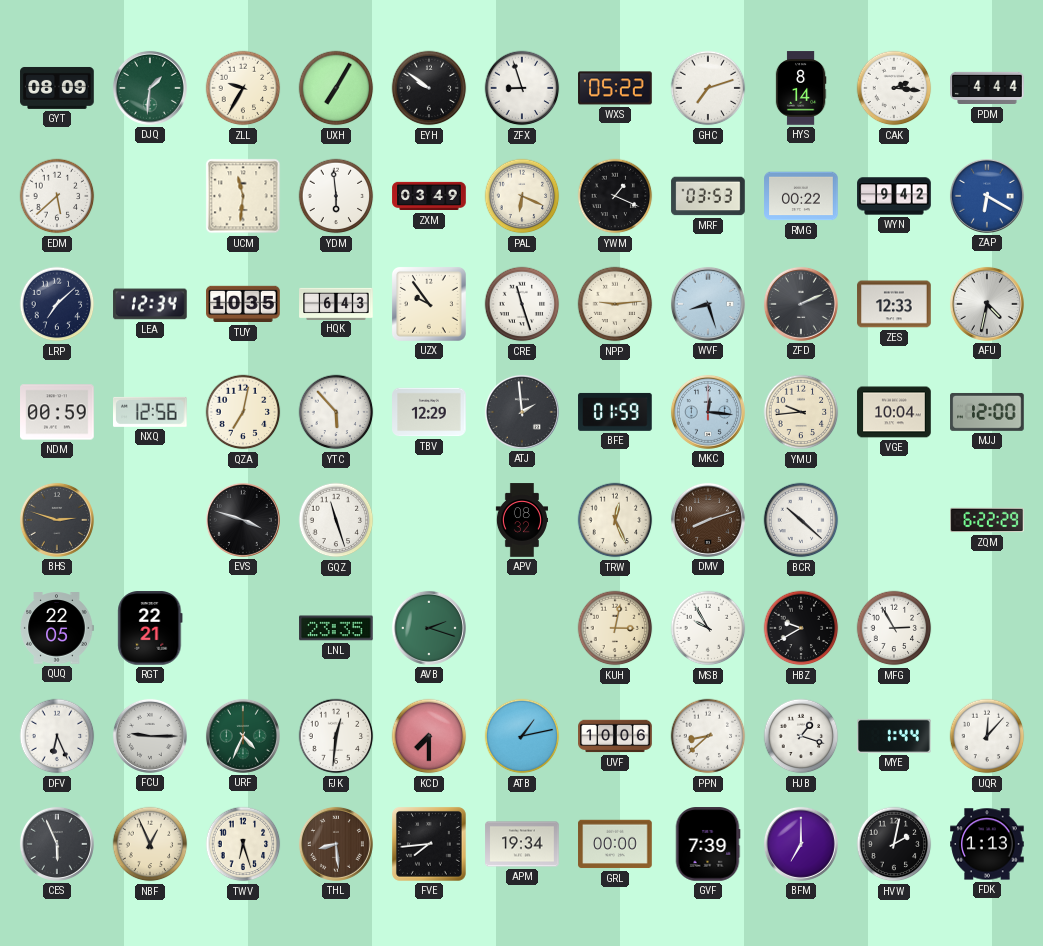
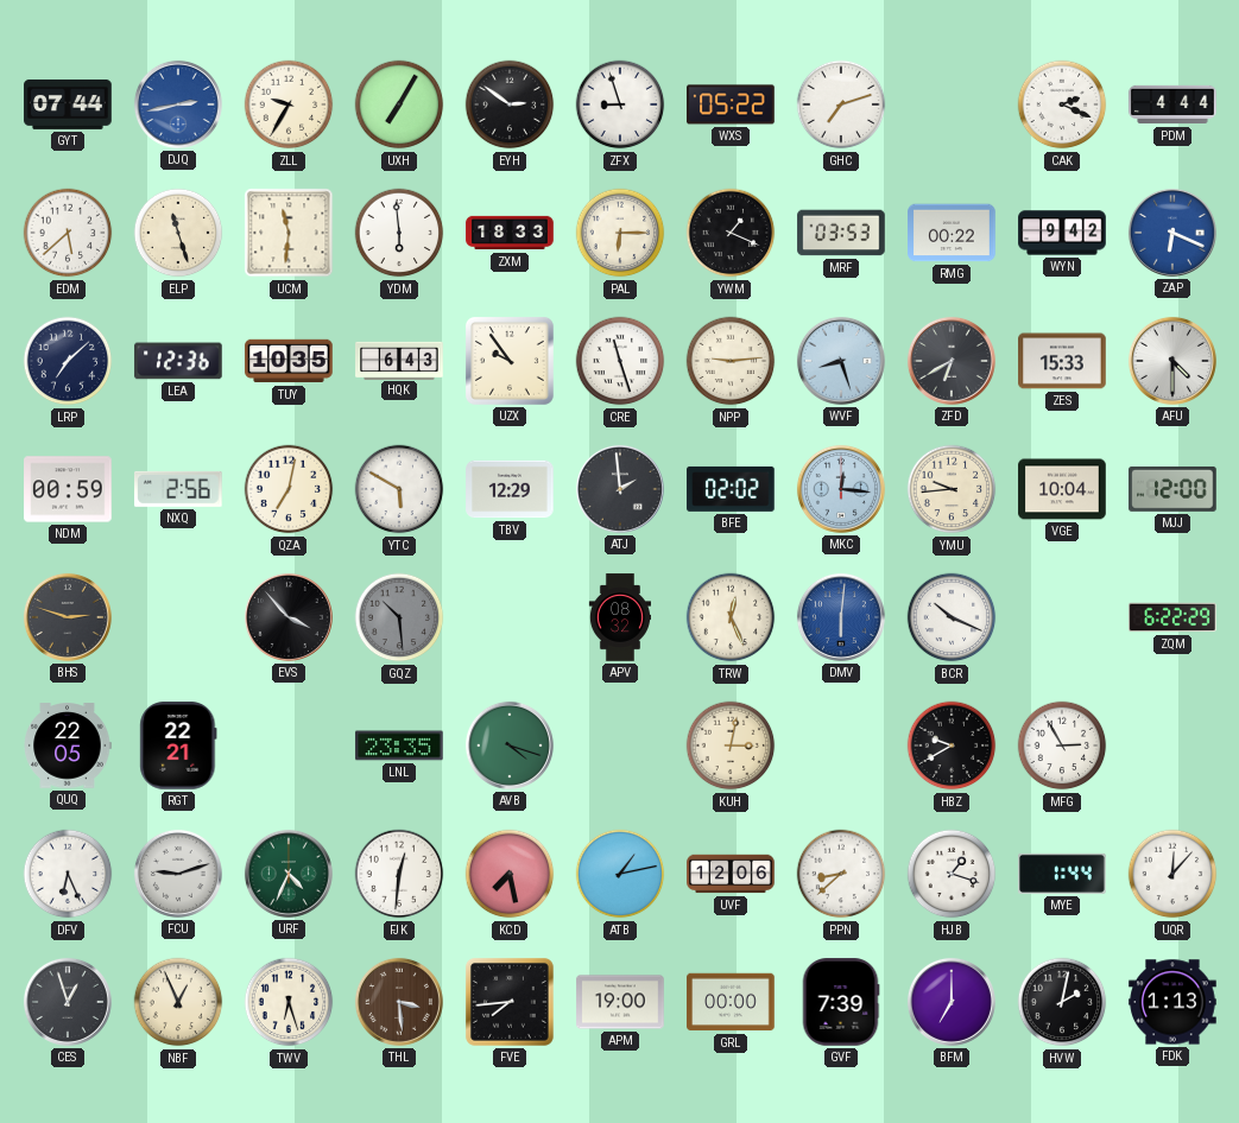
GYT: 08:09 -> 07:44 (68, 104)
DJQ: 1:31 -> 2:43 (178, 104)
DJQ dial: green -> blue (178, 104)
EYH: 9:51 -> 2:51 (510, 104)
HYS: 8:14 -> none (801, 88)
CAK: 2:16 -> 2:19 (1062, 104)
ELP: none -> 11:27 (178, 233)
ZXM: 03:49 -> 18:33 (510, 233)
PAL: 6:19 -> 6:15 (620, 233)
ZAP: 6:20 -> 6:19 (1172, 233)
LEA: 12:34 -> 12:36 (178, 361)
ZFD: 2:11 -> 6:40 (952, 361)
ZES: 12:33 -> 15:33 (1062, 361)
AFU: 4:32 -> 4:30 (1172, 361)
NXQ: 12:56 -> 2:56 (179, 489)
YTC: 5:53 -> 5:50 (399, 489)
BFE: 01:59 -> 02:02 (731, 489)
EVS: 3:48 -> 3:53 (289, 617)
GQZ: 11:27 -> 10:29 (399, 617)
GQZ dial: white -> grey (399, 617)
DMV: 8:12 -> 6:01 (841, 617)
DMV dial: brown -> blue (841, 617)
BCR: 10:22 -> 10:19 (952, 617)
AVB: 2:18 -> 4:18 (510, 746)
MSB: 9:55 -> none (708, 628)
FCU: 9:15 -> 9:12 (178, 874)
KCD: 7:30 -> 7:28 (510, 874)
UVF: 10:06 -> 12:06 (731, 874)
CES: 5:56 -> 12:57 (68, 1002)
THL: 8:29 -> 3:29 (399, 1002)
APM: 19:34 -> 19:00 (620, 1002)
